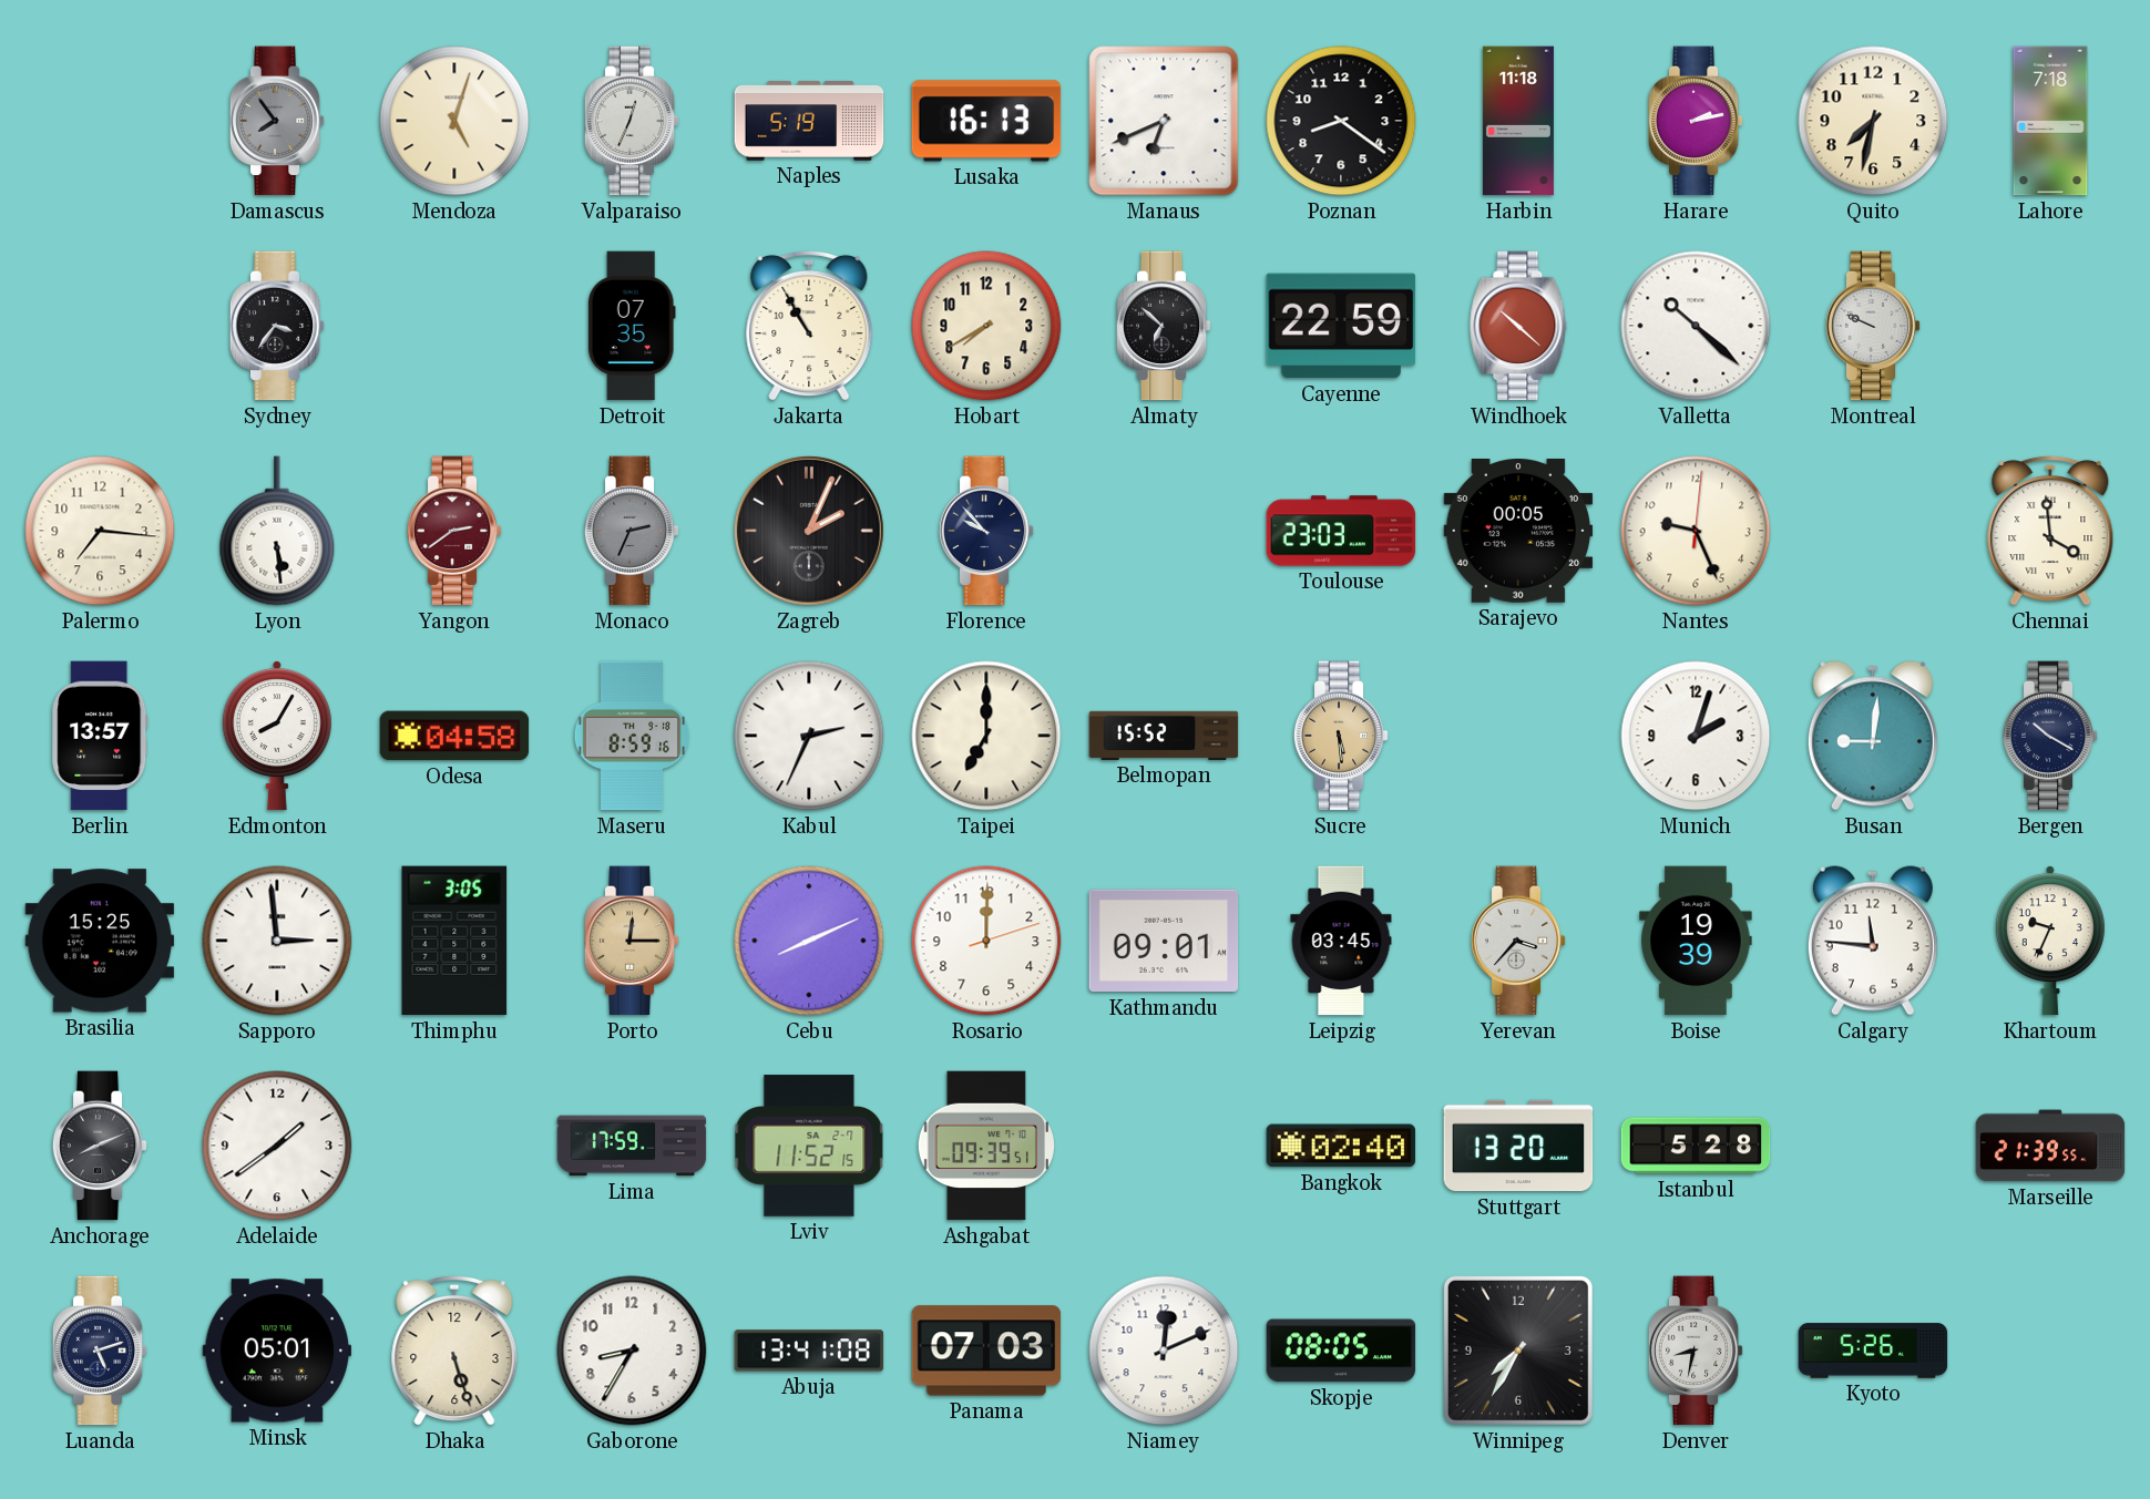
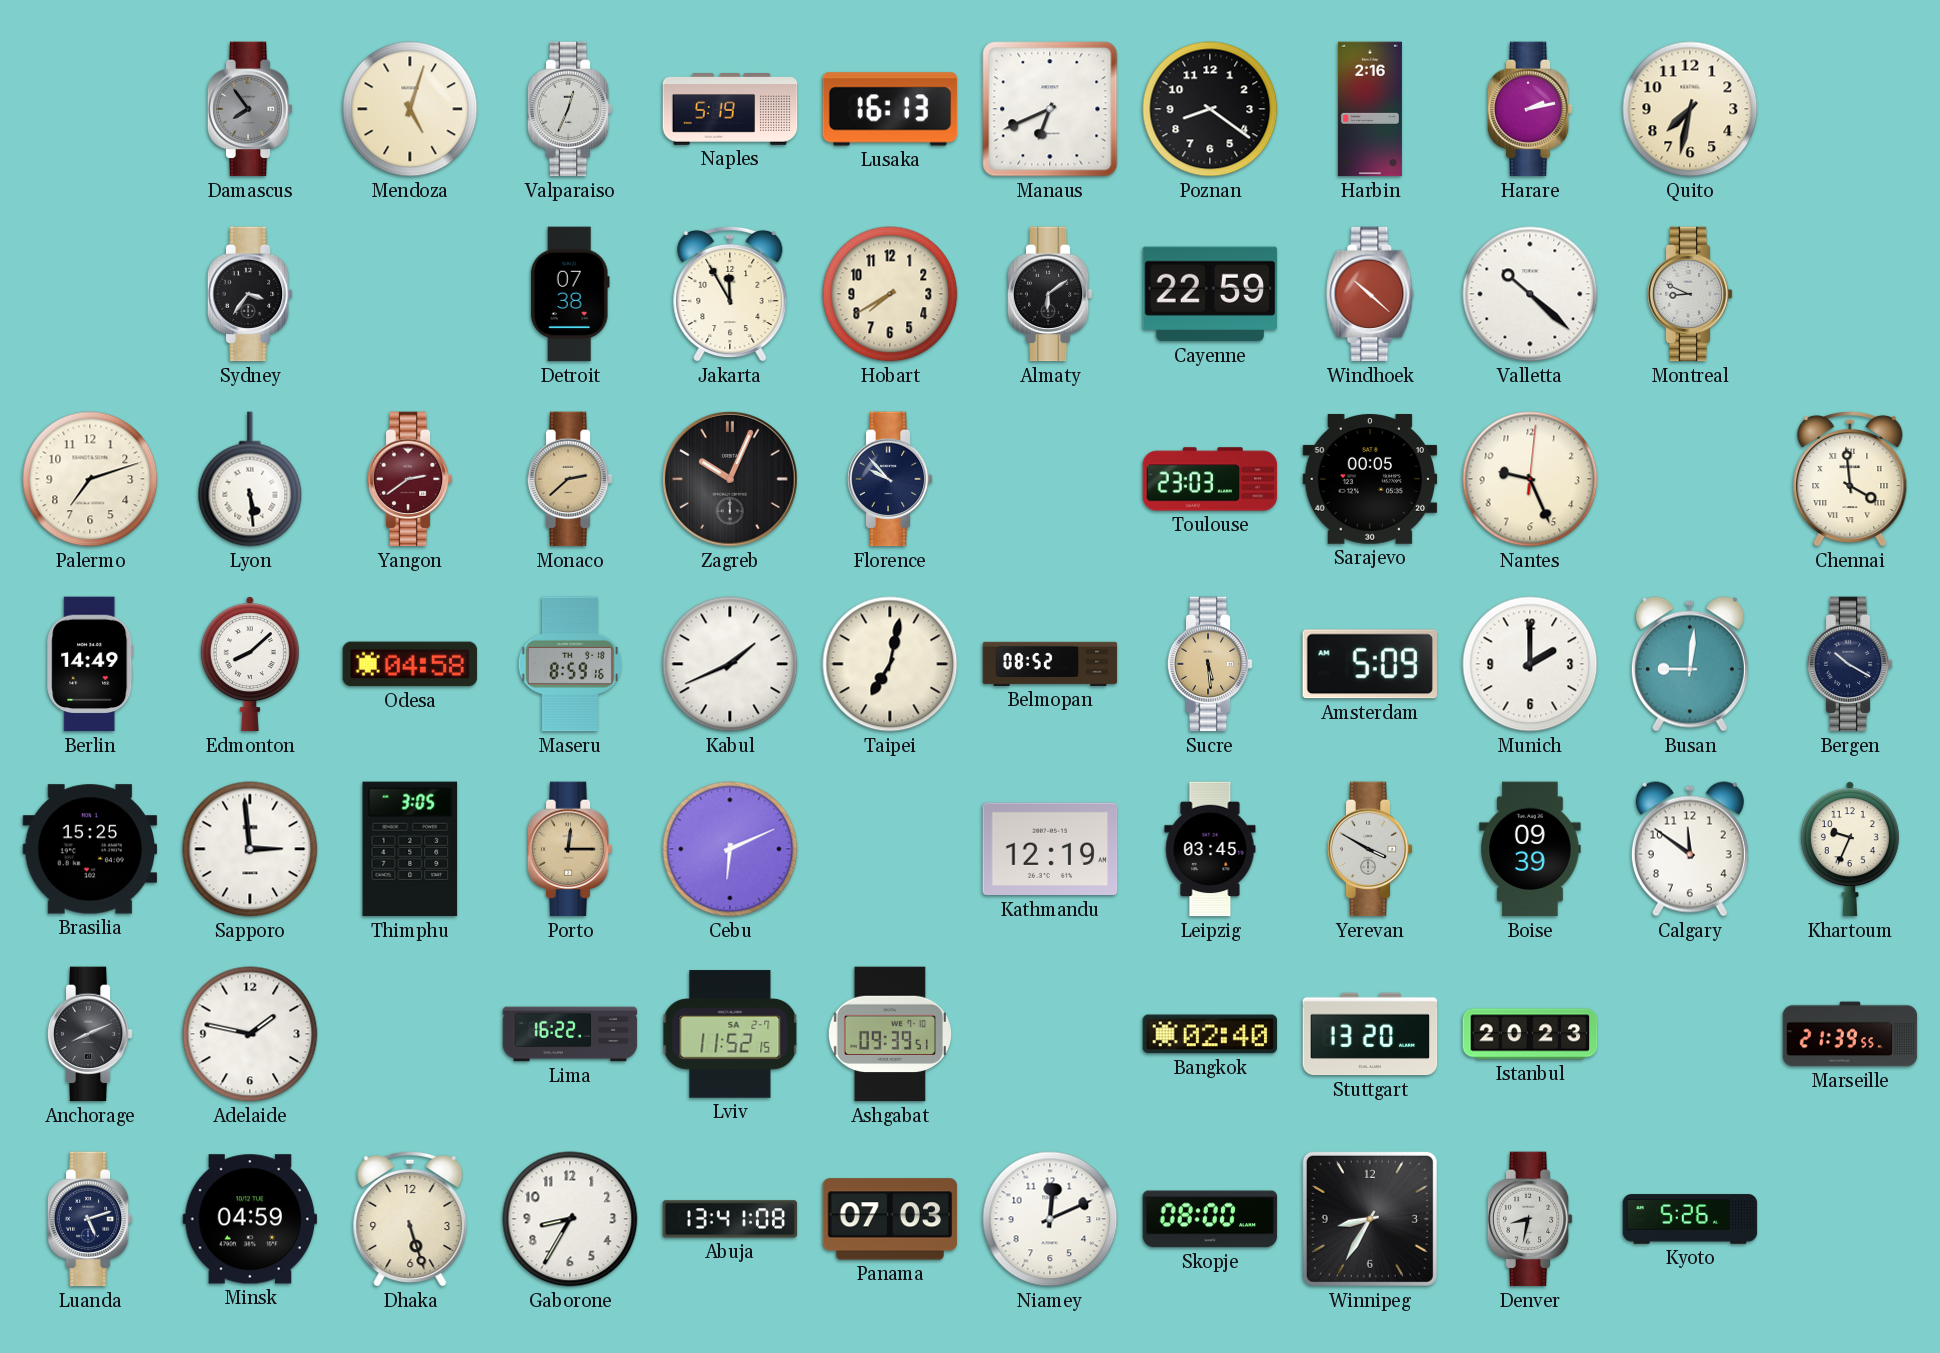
Harbin: 11:18 -> 2:16 (1370, 109)
Lahore: 7:18 -> none (2050, 121)
Detroit: 07:35 -> 07:38 (570, 294)
Jakarta: 10:55 -> 11:55 (730, 294)
Almaty: 6:52 -> 6:09 (1050, 294)
Montreal: 9:49 -> 8:49 (1690, 294)
Palermo: 7:16 -> 7:12 (90, 479)
Monaco: 2:34 -> 2:38 (570, 479)
Monaco dial: grey -> champagne (570, 479)
Zagreb: 2:04 -> 10:04 (730, 479)
Berlin: 13:57 -> 14:49 (90, 664)
Edmonton: 8:05 -> 8:08 (250, 664)
Kabul: 2:34 -> 1:41 (730, 664)
Taipei: 7:00 -> 7:02 (890, 664)
Belmopan: 15:52 -> 08:52 (1050, 664)
Amsterdam: none -> 5:09 (1369, 664)
Munich: 2:03 -> 2:00 (1530, 664)
Cebu: 8:11 -> 6:11 (730, 849)
Rosario: 12:00 -> none (986, 941)
Kathmandu: 09:01 -> 12:19 (1050, 849)
Yerevan: 3:37 -> 3:50 (1370, 849)
Boise: 19:39 -> 09:39 (1530, 849)
Calgary: 11:46 -> 11:51 (1690, 849)
Adelaide: 1:39 -> 1:47 (250, 1034)
Lima: 17:59 -> 16:22 (570, 1034)
Istanbul: 5:28 -> 20:23 (1530, 1034)
Minsk: 05:01 -> 04:59 (250, 1219)
Skopje: 08:05 -> 08:00 (1210, 1219)
Winnipeg: 7:35 -> 8:35 (1370, 1219)
